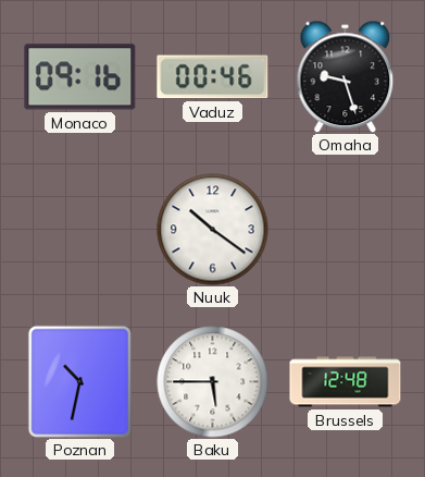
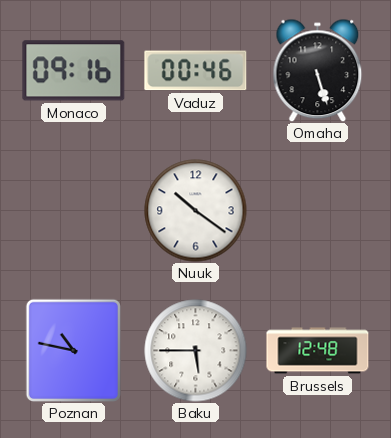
Omaha: 9:27 -> 5:27 (318, 70)
Poznan: 10:32 -> 10:47 (73, 350)
